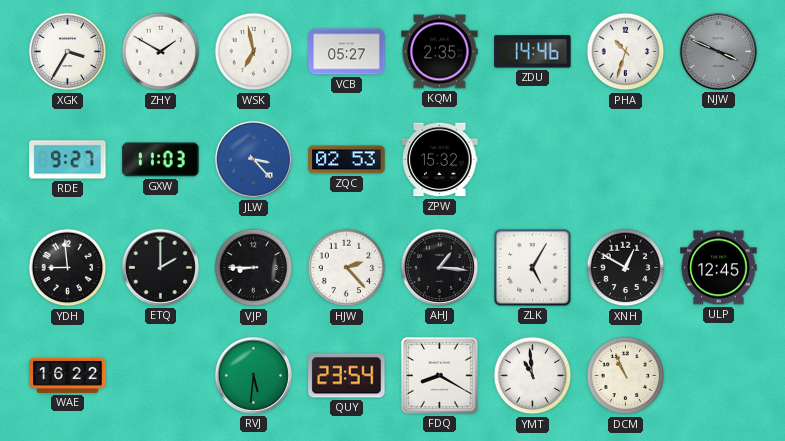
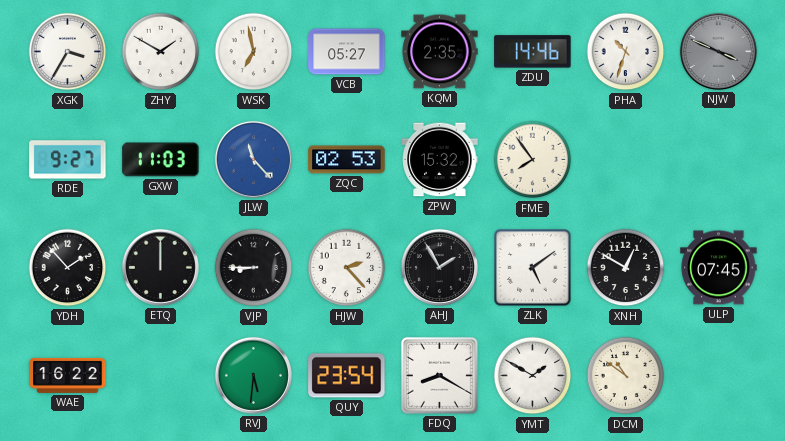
JLW: 3:23 -> 11:23 (253, 159)
FME: none -> 7:54 (533, 160)
YDH: 8:59 -> 1:53 (68, 268)
ETQ: 2:00 -> 12:00 (160, 267)
AHJ: 1:16 -> 1:55 (439, 267)
ZLK: 5:05 -> 5:09 (533, 268)
ULP: 12:45 -> 07:45 (719, 268)
YMT: 10:59 -> 1:50 (533, 376)
DCM: 10:56 -> 10:51 (626, 376)
